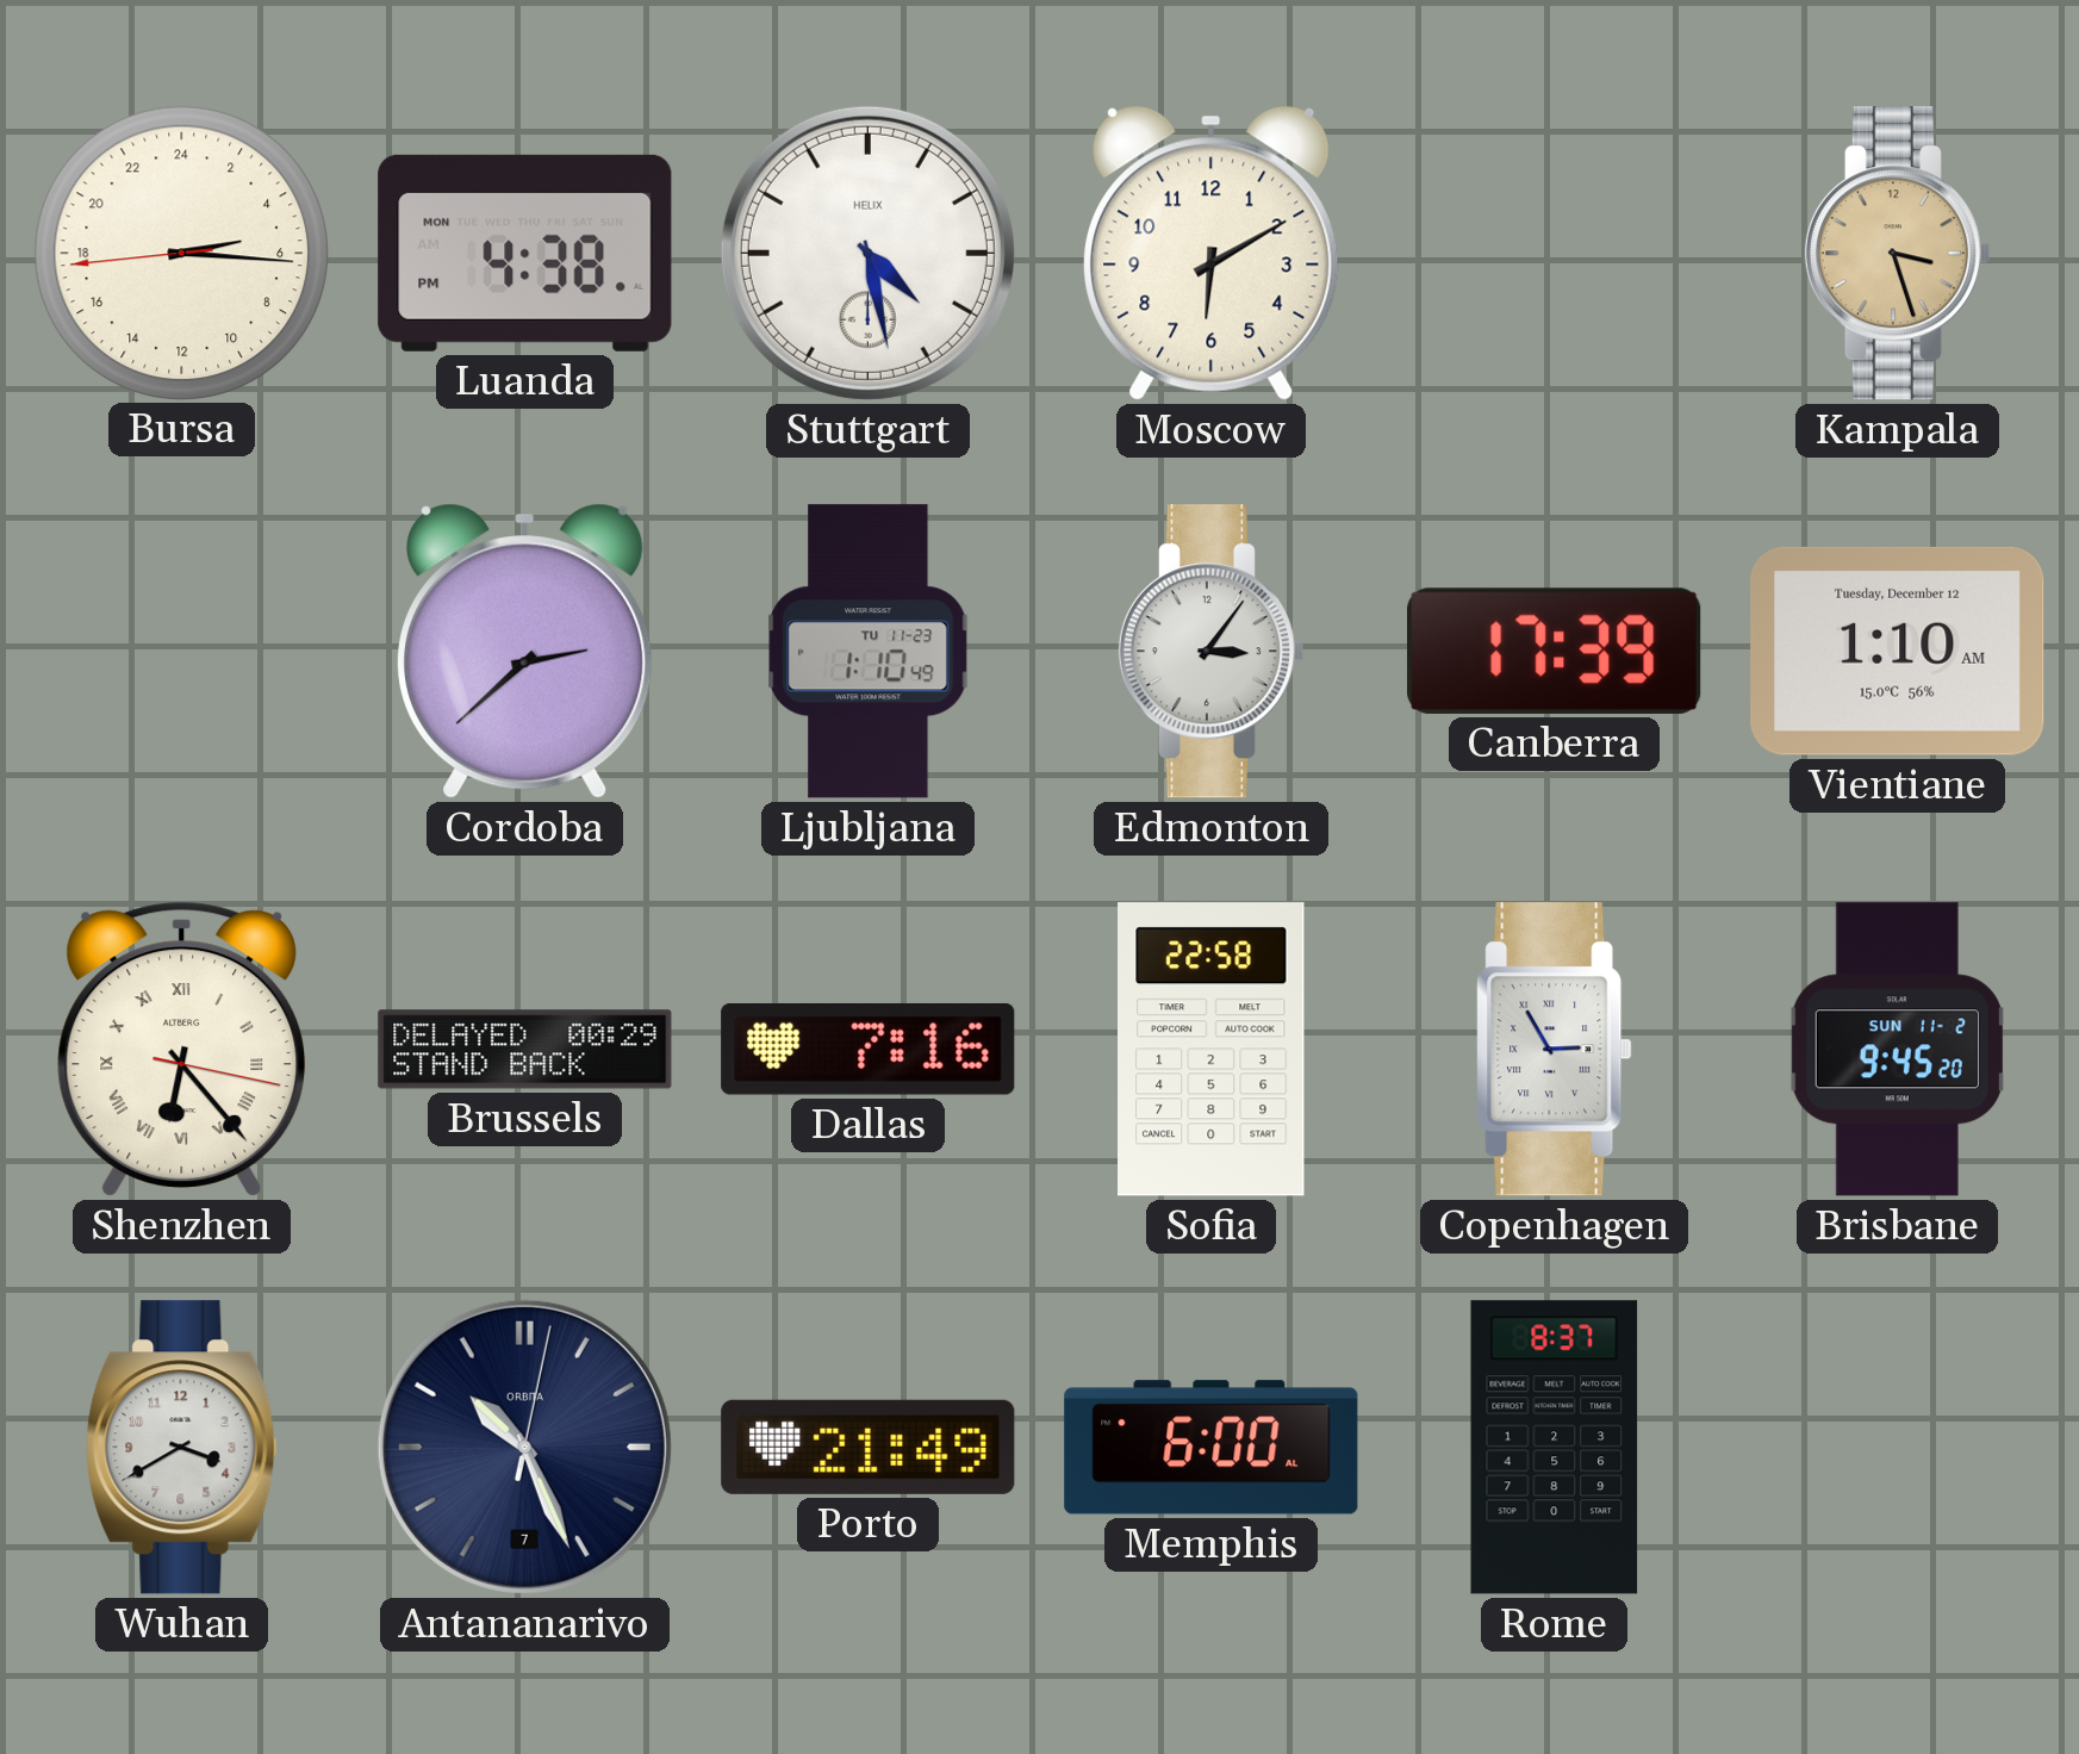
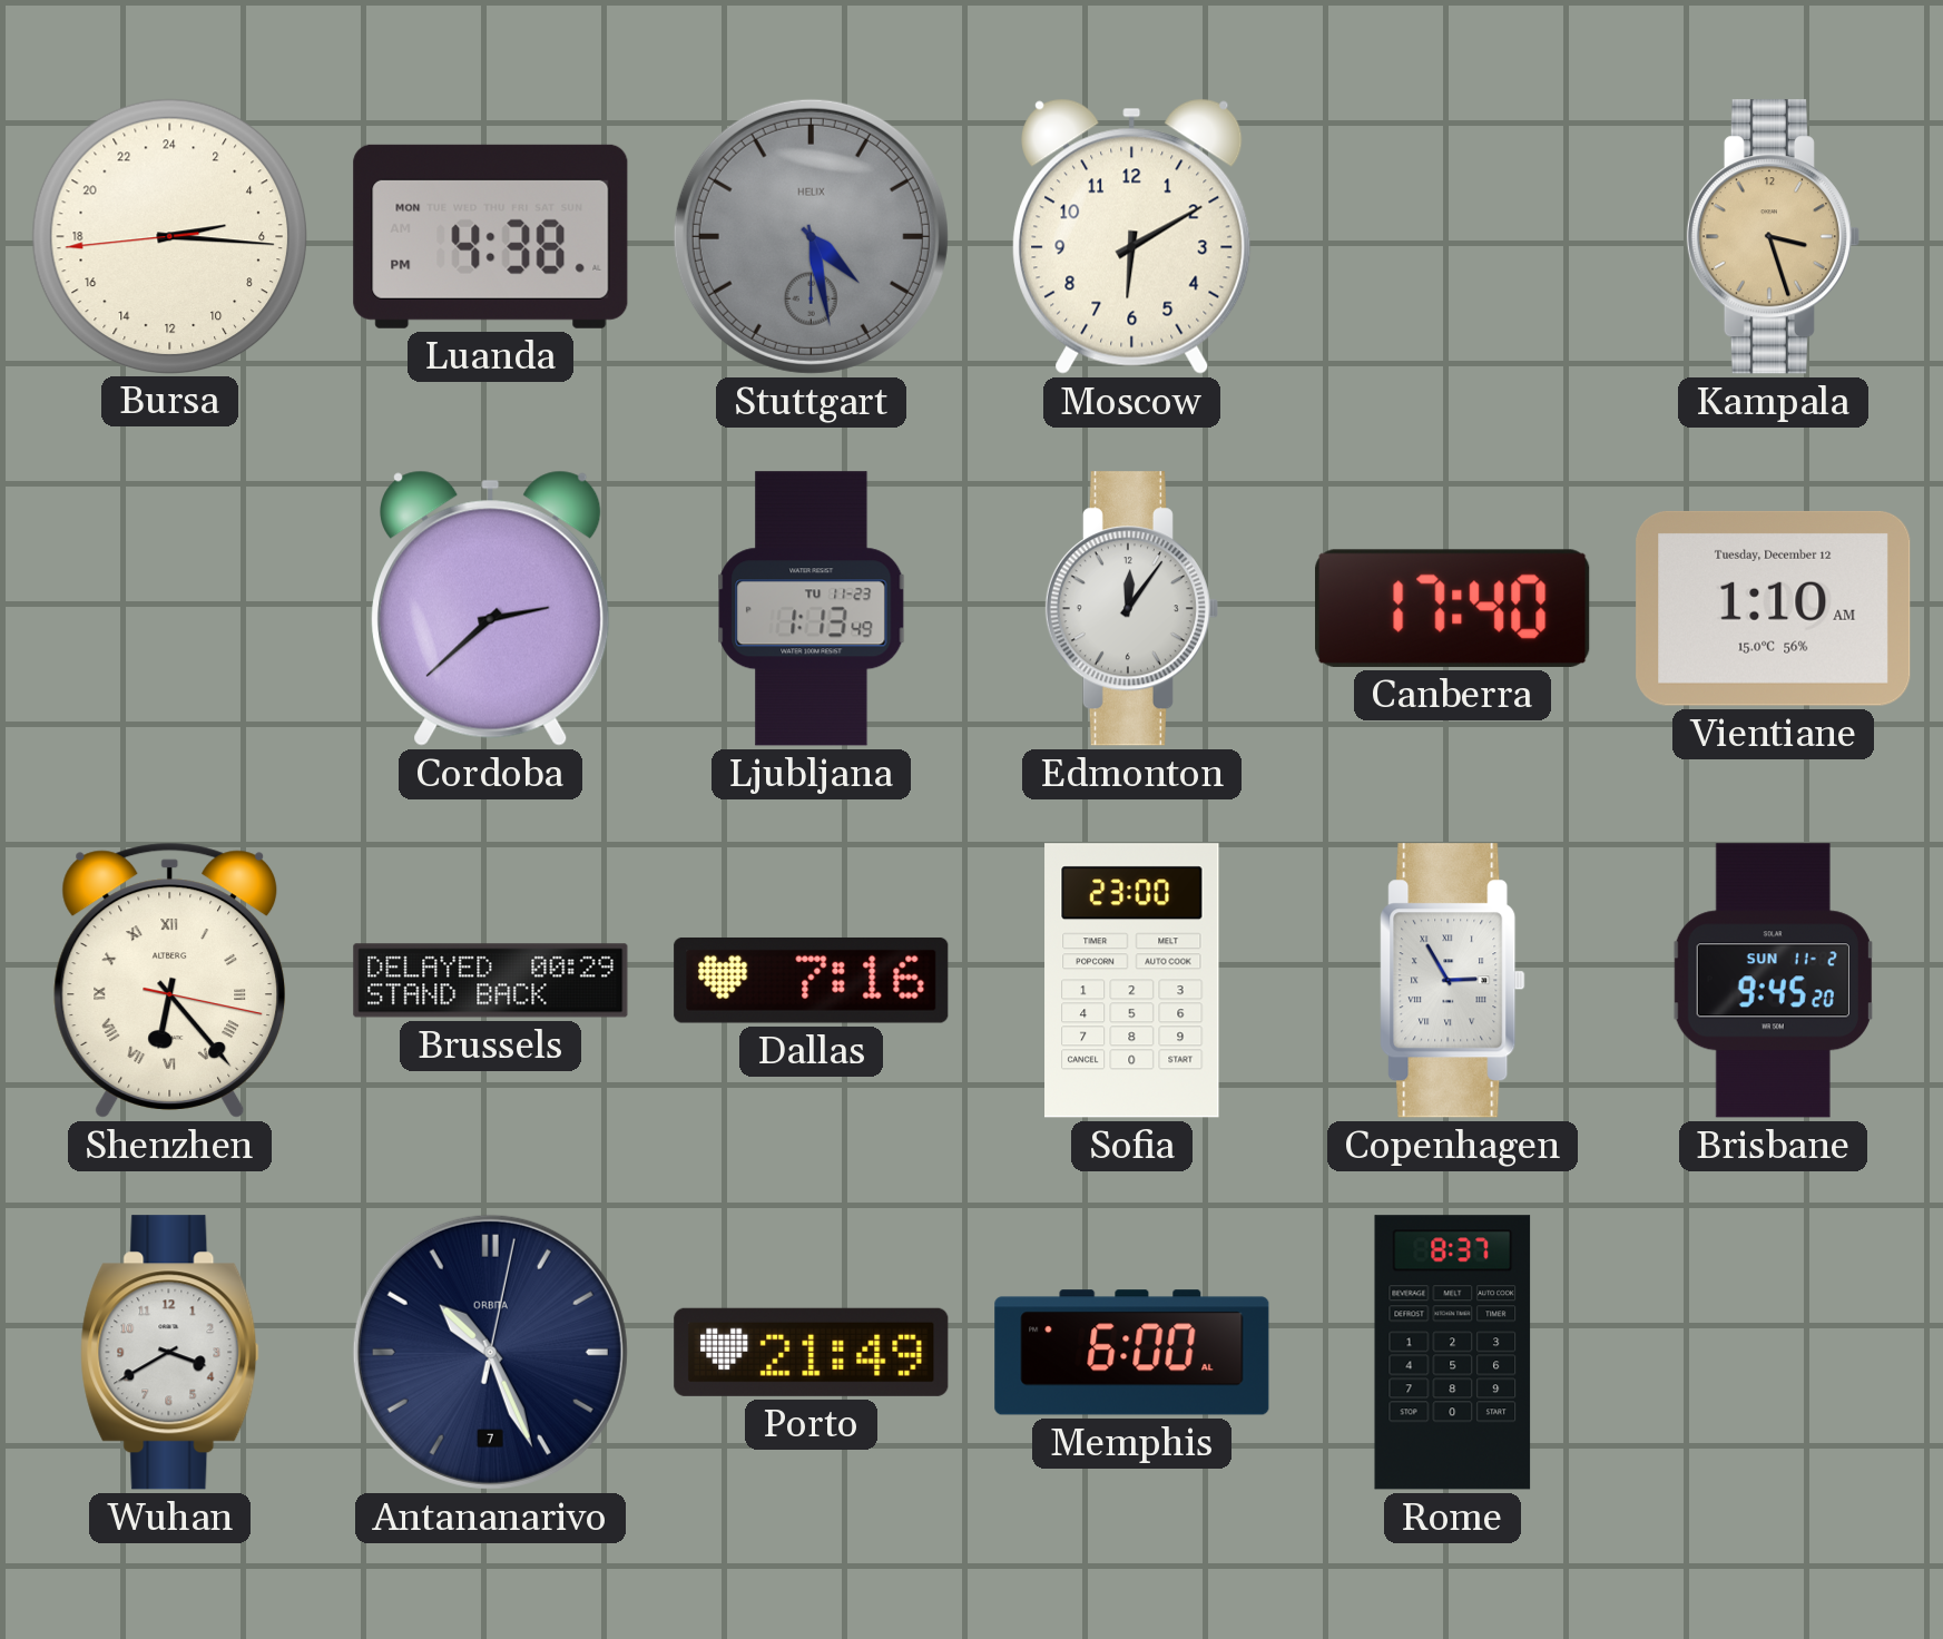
Stuttgart dial: white -> grey (811, 236)
Ljubljana: 1:10 -> 1:13 (812, 609)
Edmonton: 3:06 -> 12:06 (1131, 609)
Canberra: 17:39 -> 17:40 (1453, 608)
Sofia: 22:58 -> 23:00 (1132, 981)
